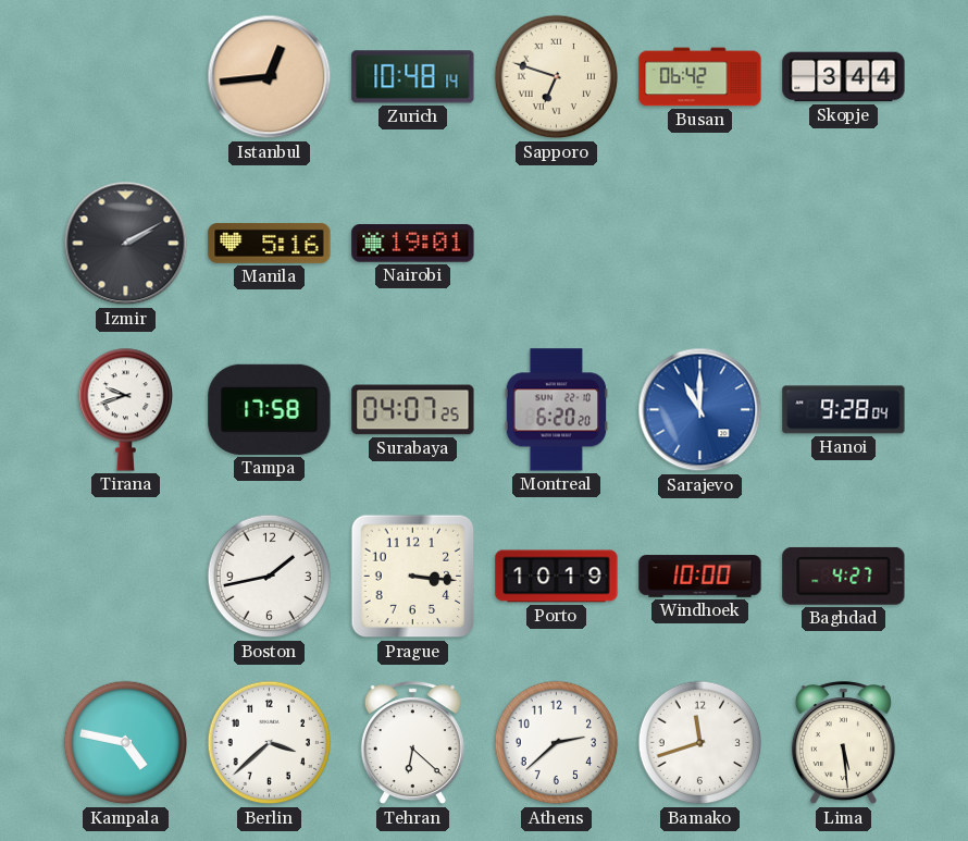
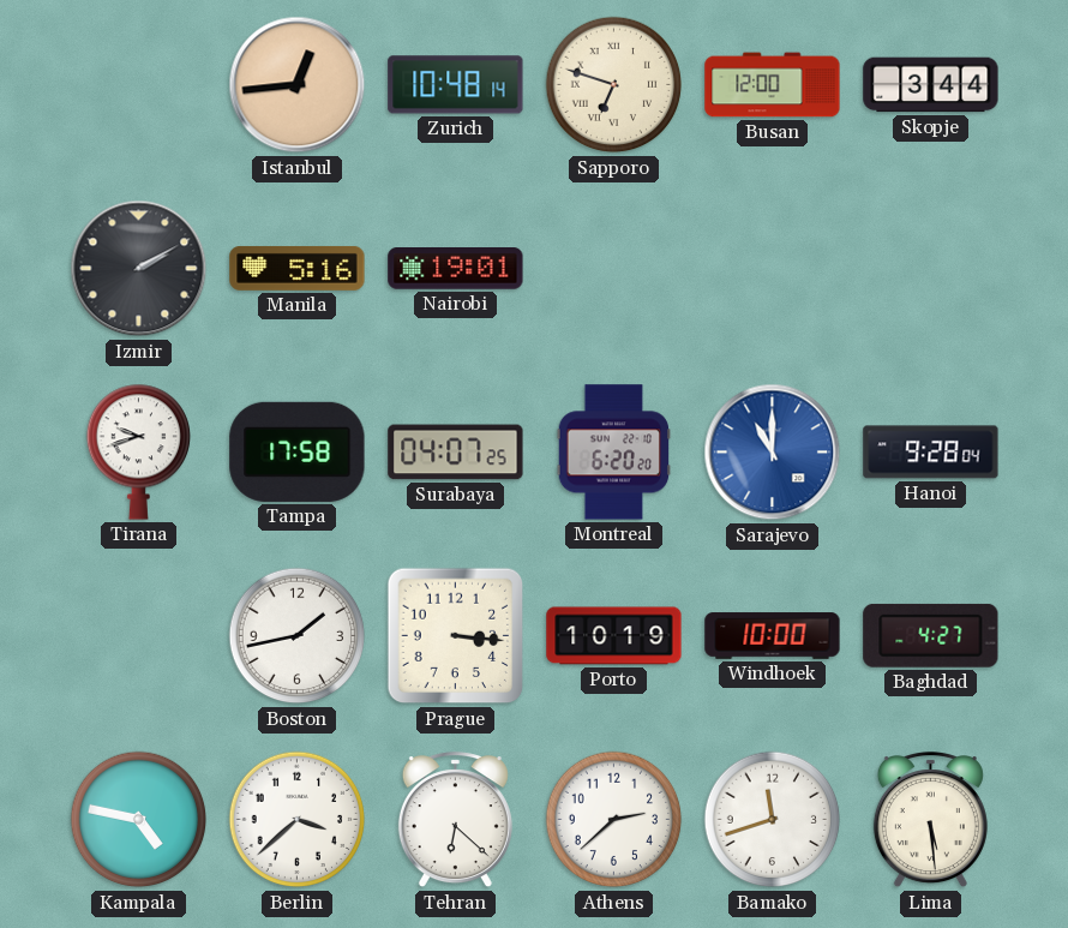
Busan: 06:42 -> 12:00 (773, 85)
